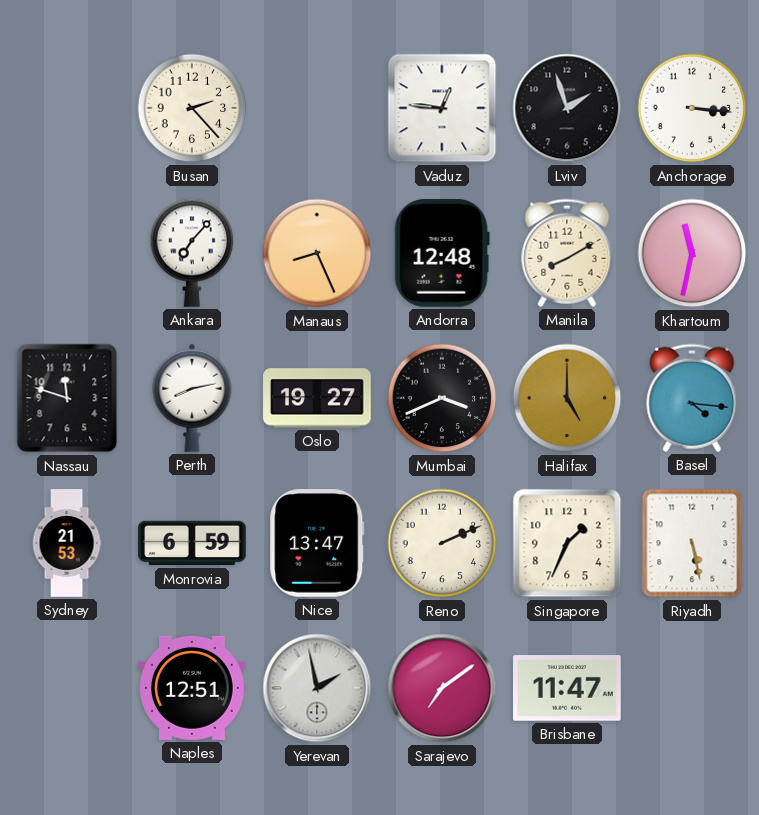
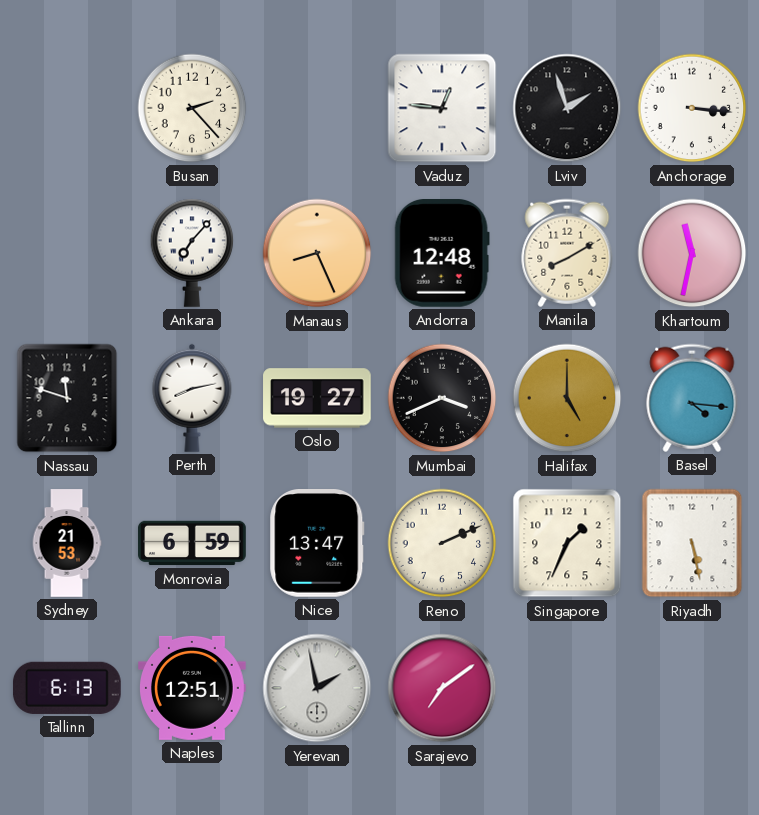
Tallinn: none -> 6:13 (67, 688)
Brisbane: 11:47 -> none (568, 688)
